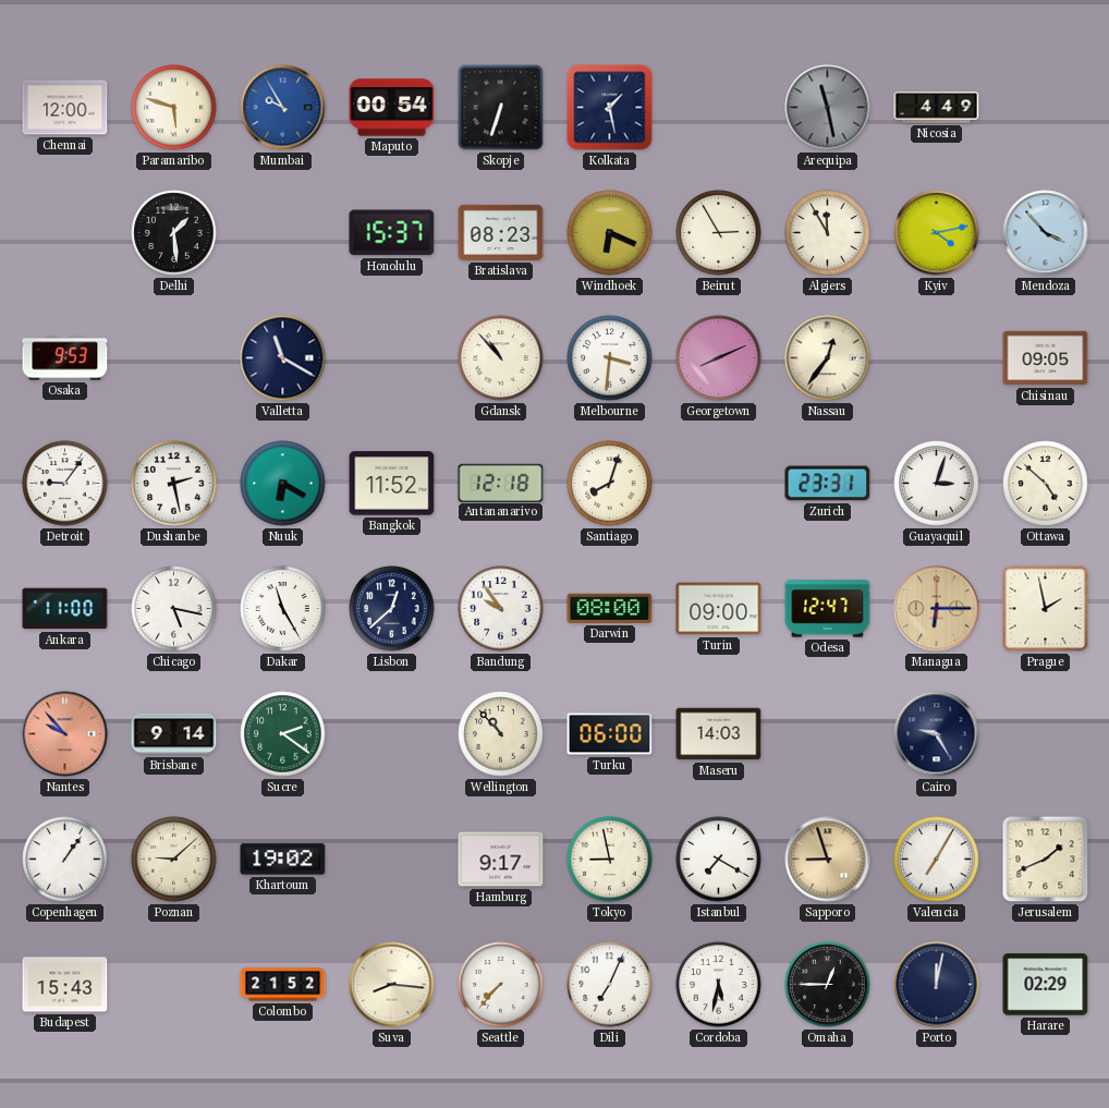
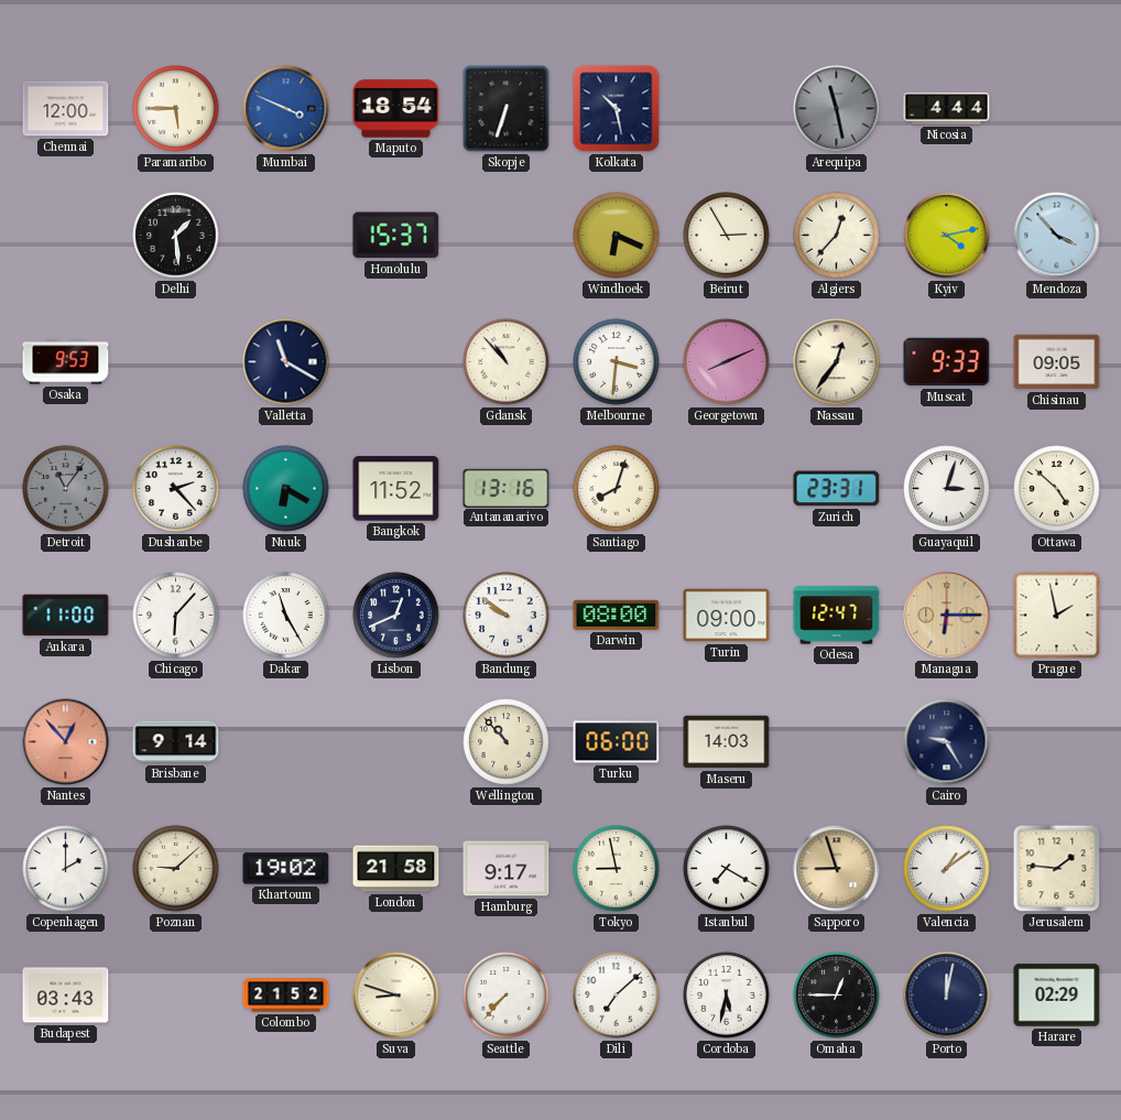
Paramaribo: 5:48 -> 5:45 (176, 109)
Mumbai: 9:55 -> 3:49 (286, 109)
Maputo: 00:54 -> 18:54 (396, 109)
Kolkata: 1:28 -> 10:28 (617, 109)
Nicosia: 4:49 -> 4:44 (947, 109)
Bratislava: 08:23 -> none (501, 232)
Algiers: 11:55 -> 12:37 (837, 236)
Muscat: none -> 9:33 (947, 362)
Detroit: 9:06 -> 11:06 (66, 489)
Detroit dial: white -> grey (66, 489)
Dushanbe: 2:28 -> 2:23 (176, 489)
Antananarivo: 12:18 -> 13:16 (507, 488)
Chicago: 5:17 -> 6:07 (176, 616)
Lisbon: 12:38 -> 12:41 (396, 616)
Bandung: 9:54 -> 9:51 (507, 616)
Nantes: 9:53 -> 12:53 (66, 742)
Sucre: 2:21 -> none (283, 734)
Copenhagen: 1:06 -> 2:00 (66, 869)
London: none -> 21:58 (396, 869)
Valencia: 7:05 -> 1:09 (947, 869)
Jerusalem: 1:41 -> 1:46 (1057, 869)
Budapest: 15:43 -> 03:43 (66, 996)
Suva: 8:16 -> 8:48 (396, 996)
Dili: 7:04 -> 7:08 (617, 996)
